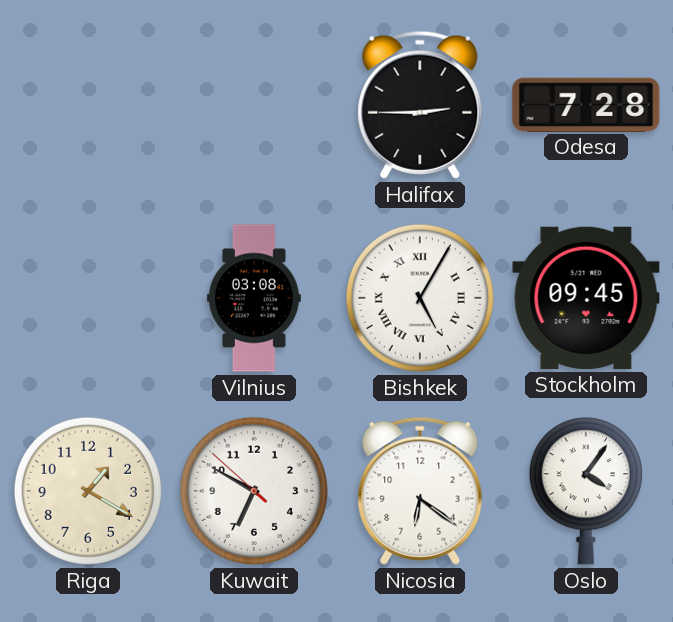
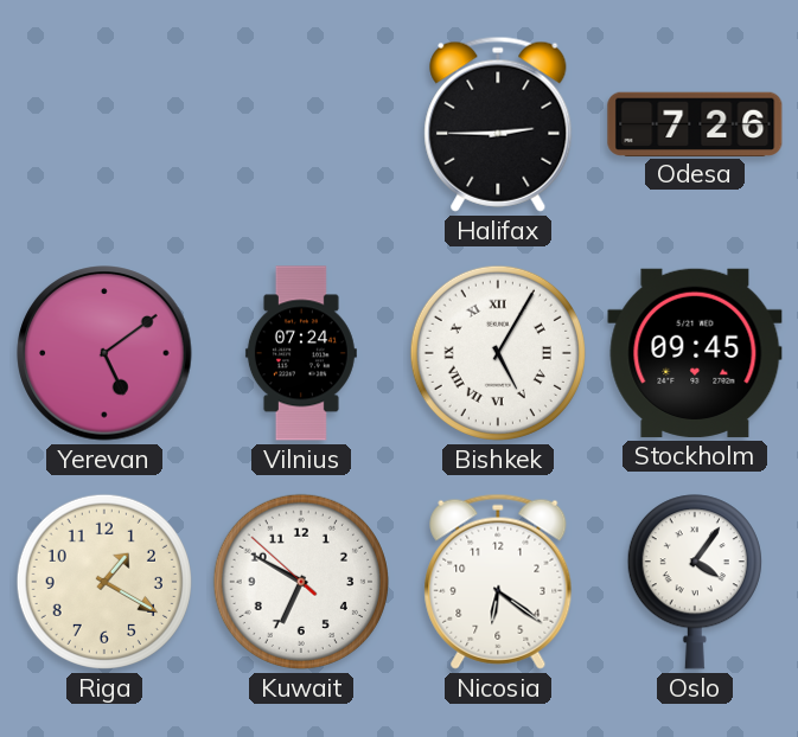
Odesa: 7:28 -> 7:26 (695, 123)
Yerevan: none -> 5:09 (104, 353)
Vilnius: 03:08 -> 07:24 (301, 353)
